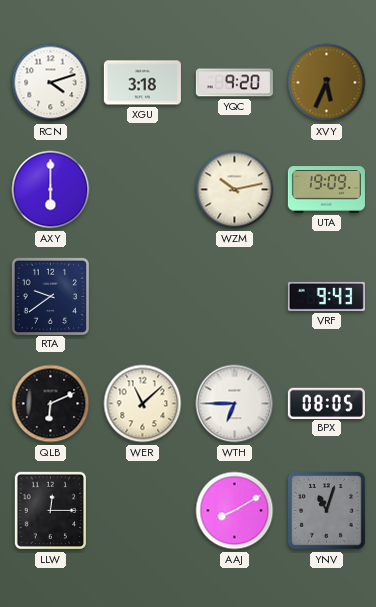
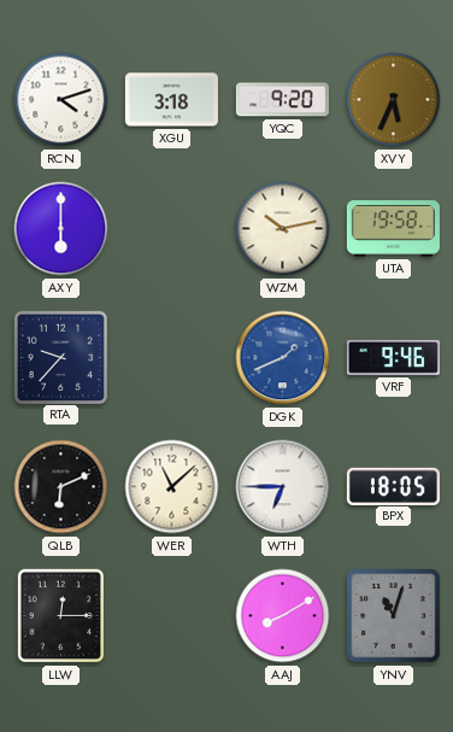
UTA: 19:09 -> 19:58 (393, 229)
RTA: 9:39 -> 9:37 (60, 357)
DGK: none -> 1:41 (283, 358)
VRF: 9:43 -> 9:46 (393, 357)
BPX: 08:05 -> 18:05 (393, 486)
